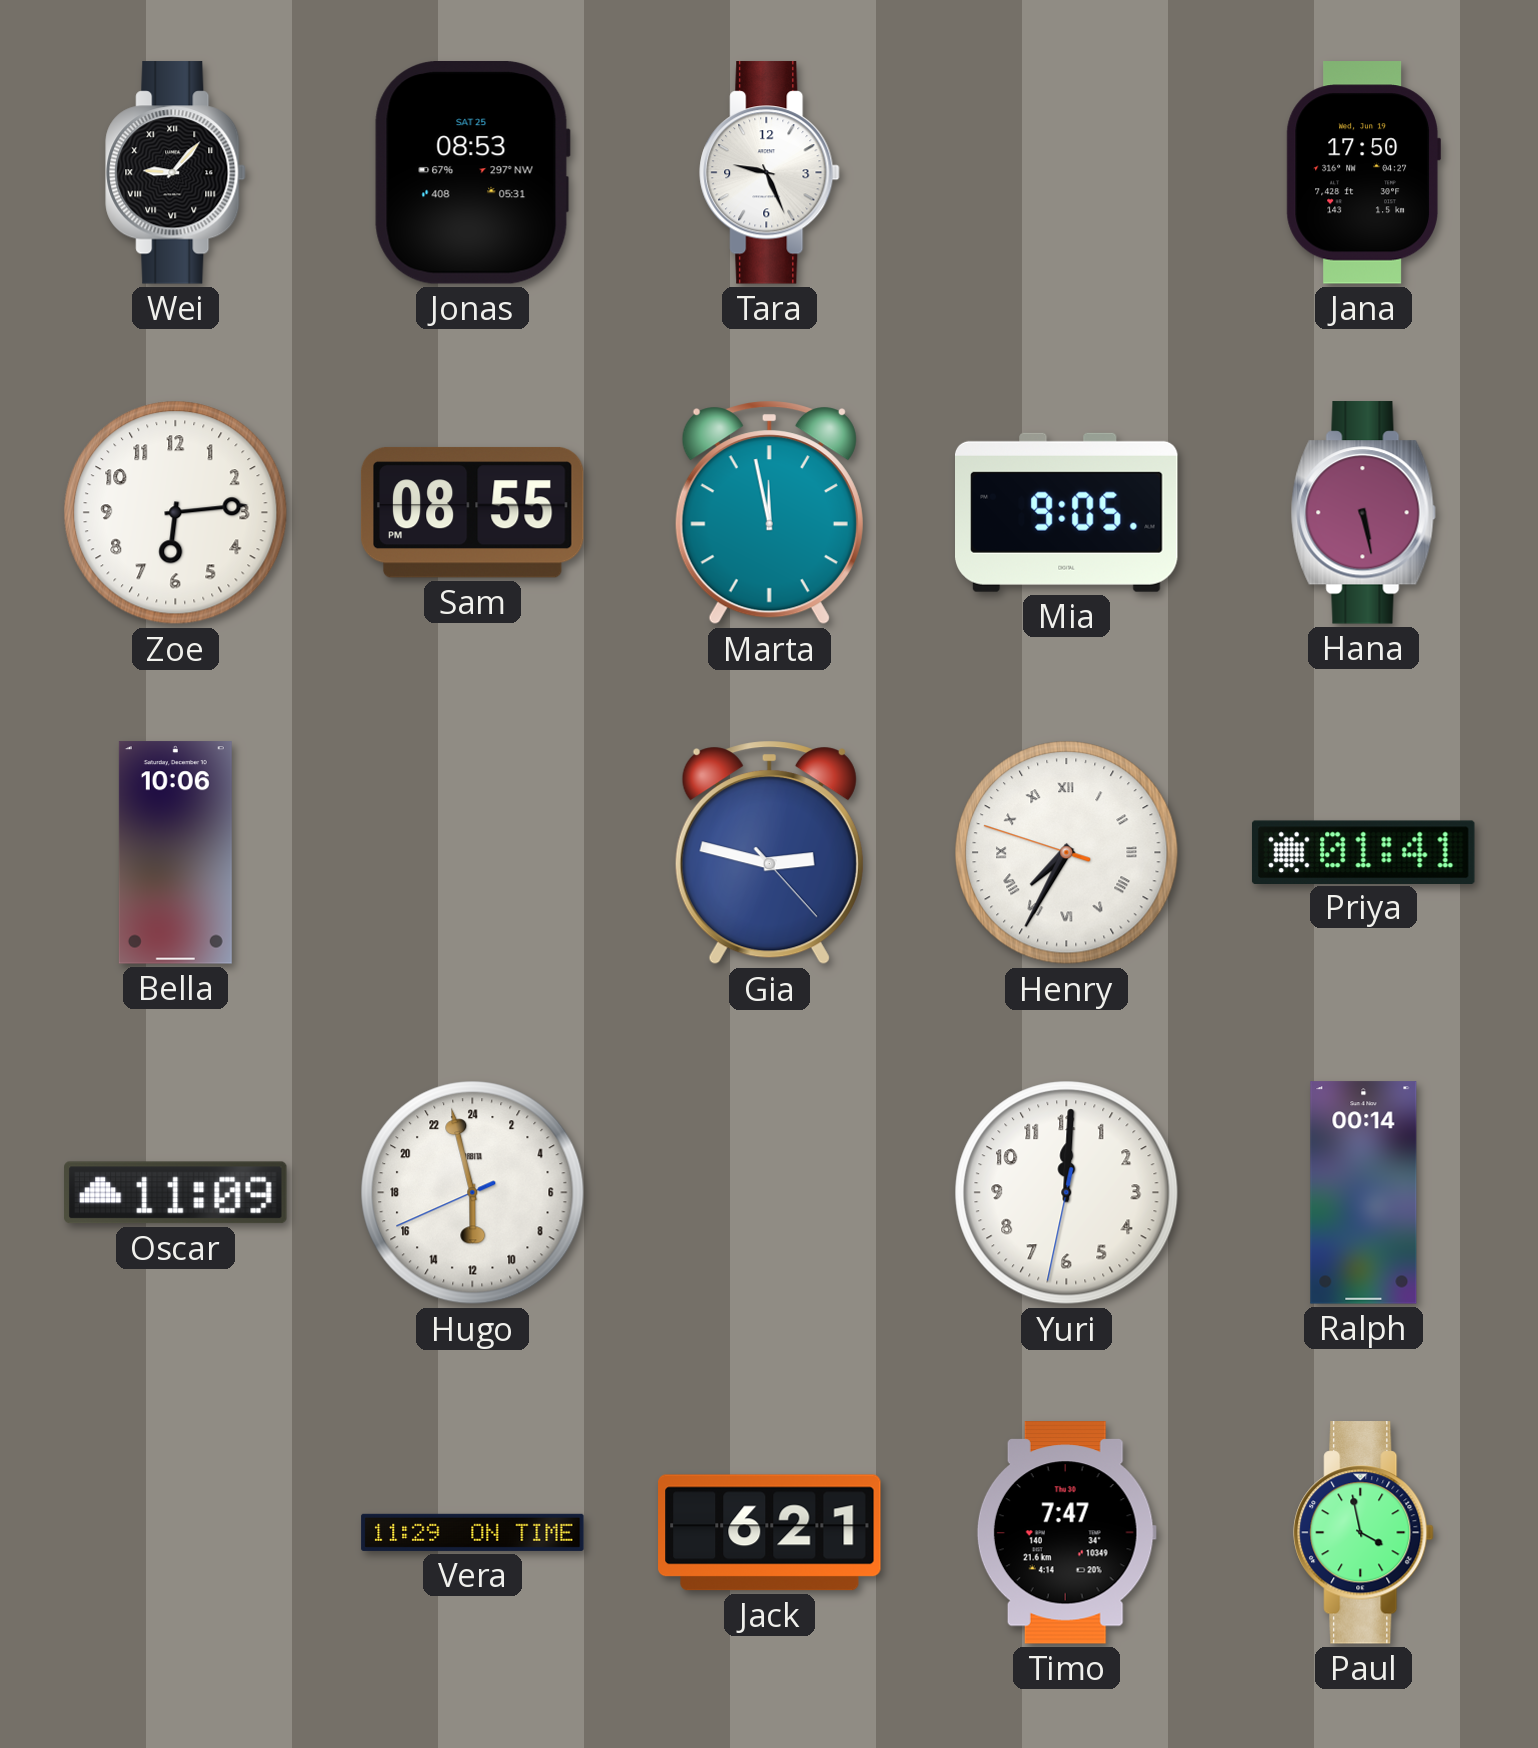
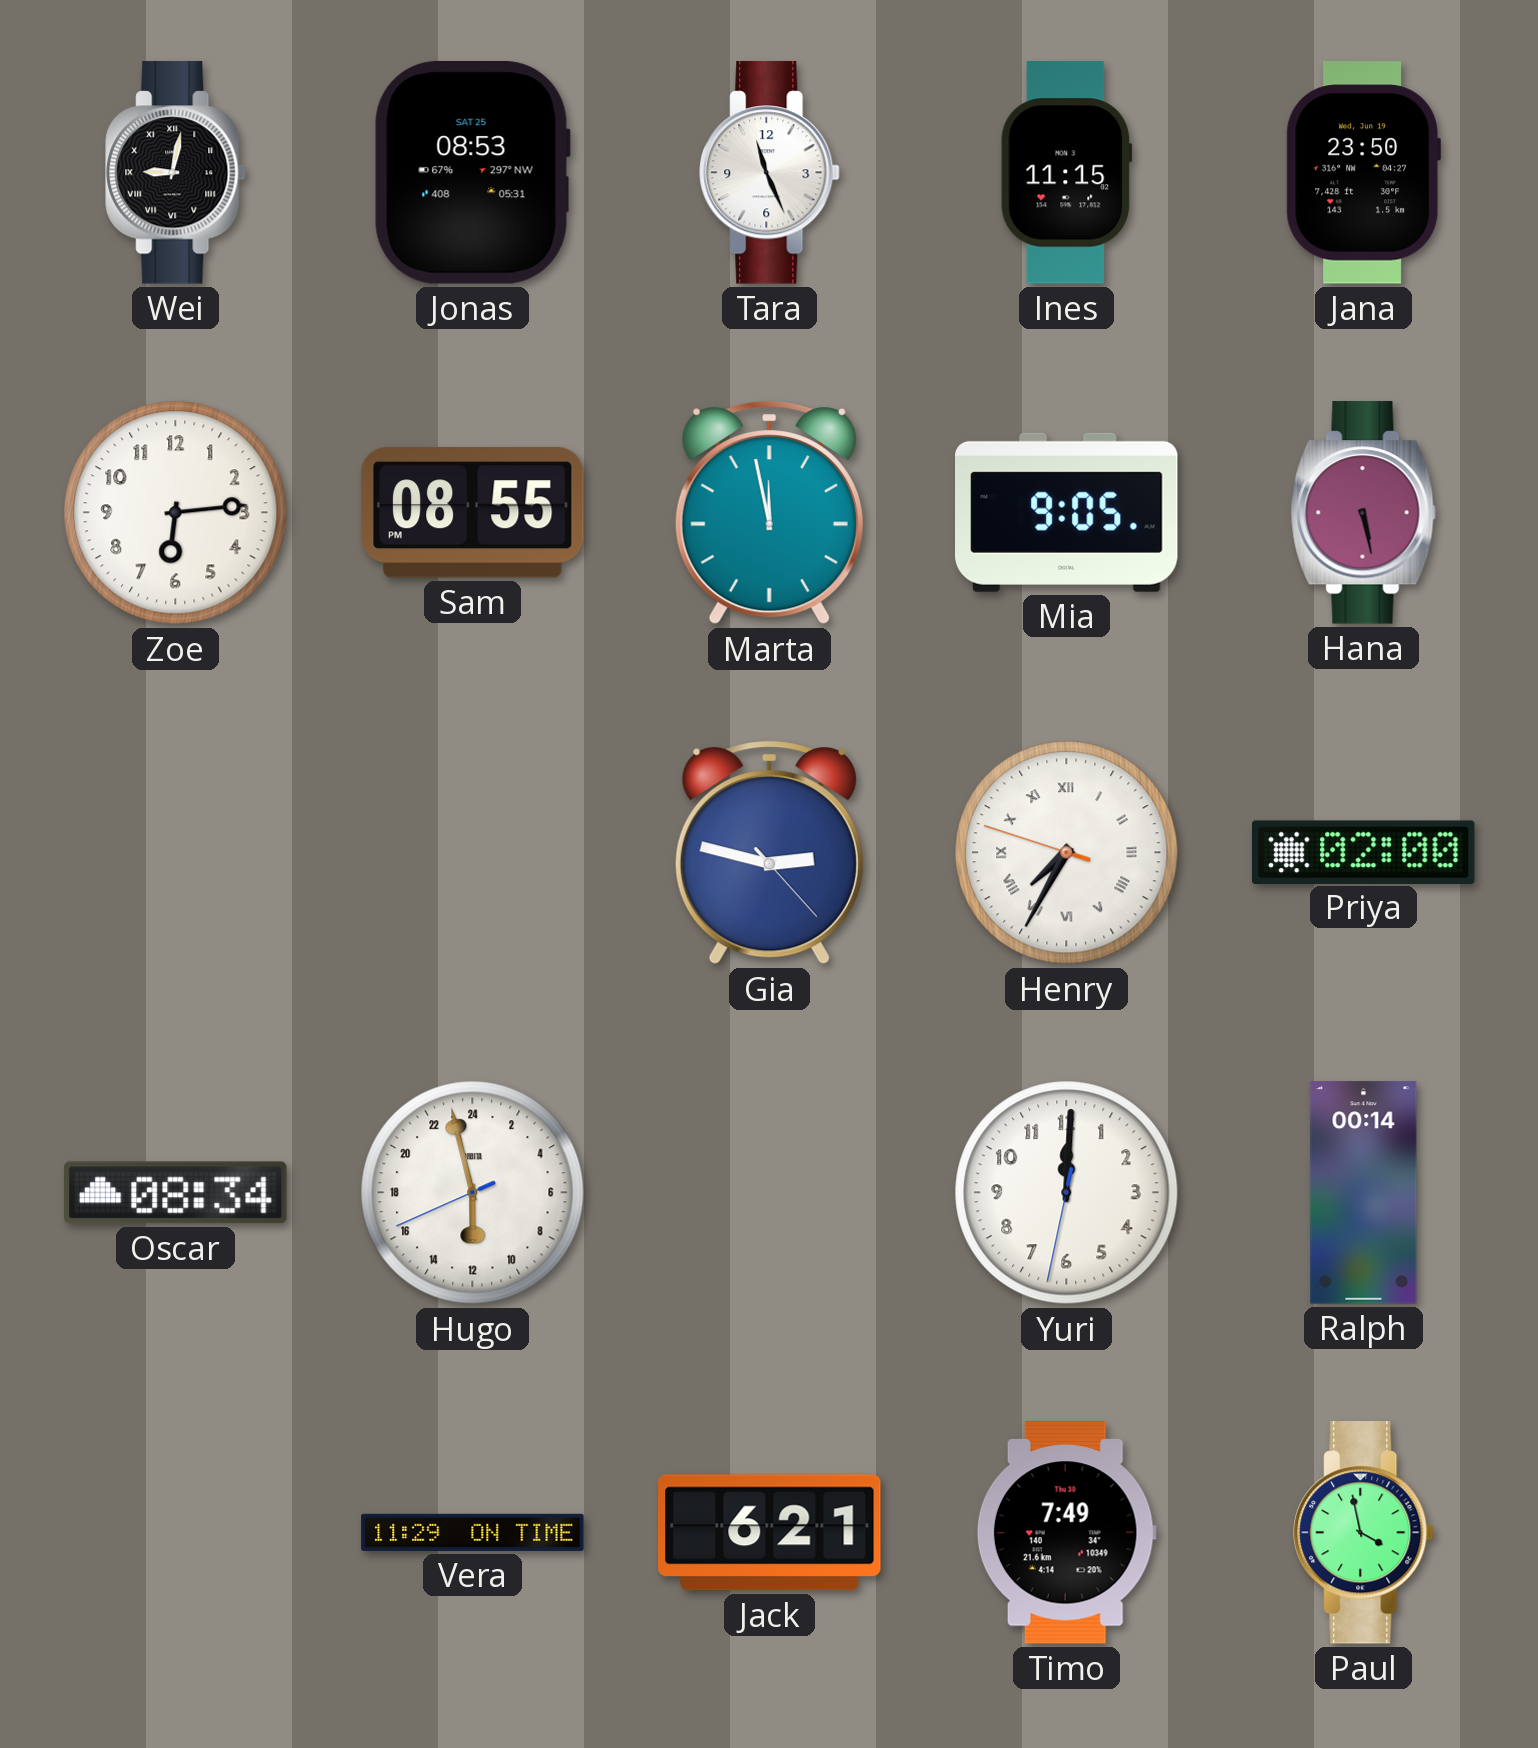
Wei: 9:07 -> 9:02 (176, 173)
Tara: 9:26 -> 11:26 (770, 173)
Ines: none -> 11:15 (1067, 173)
Jana: 17:50 -> 23:50 (1363, 173)
Bella: 10:06 -> none (175, 853)
Priya: 01:41 -> 02:00 (1363, 852)
Oscar: 11:09 -> 08:34 (176, 1193)
Timo: 7:47 -> 7:49 (1066, 1533)
